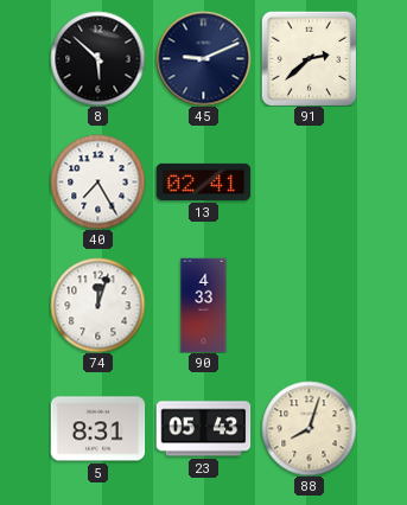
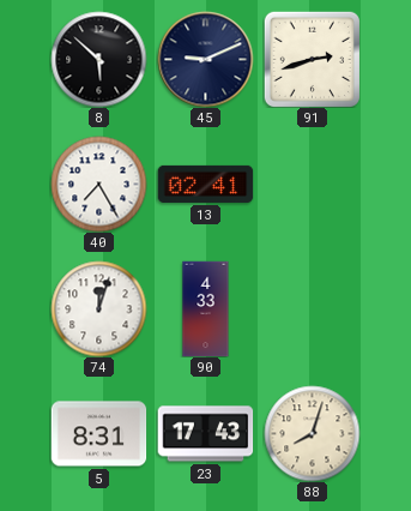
91: 2:38 -> 2:42 (312, 59)
23: 05:43 -> 17:43 (205, 434)
